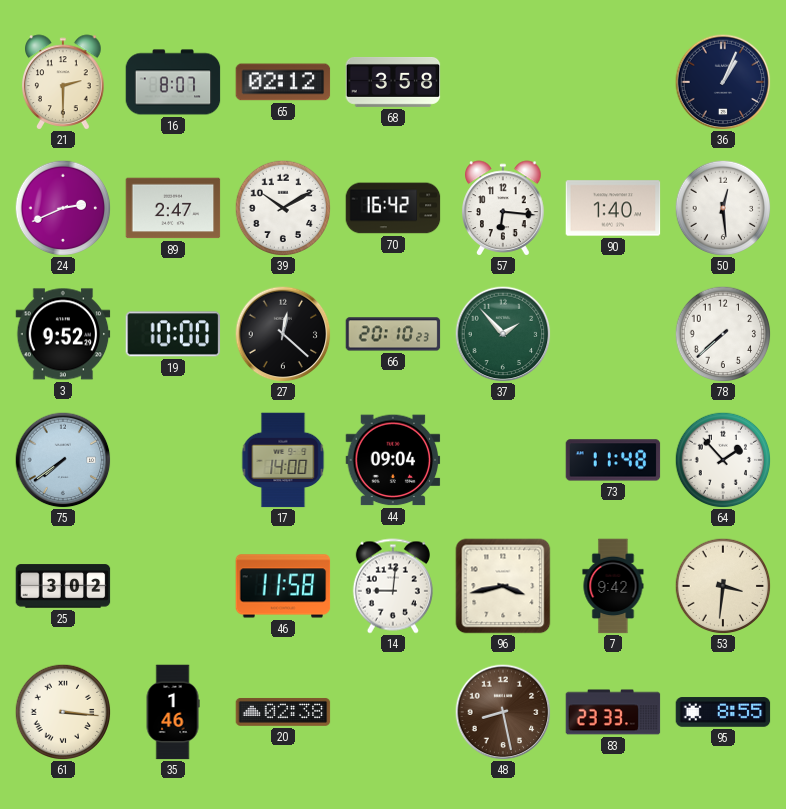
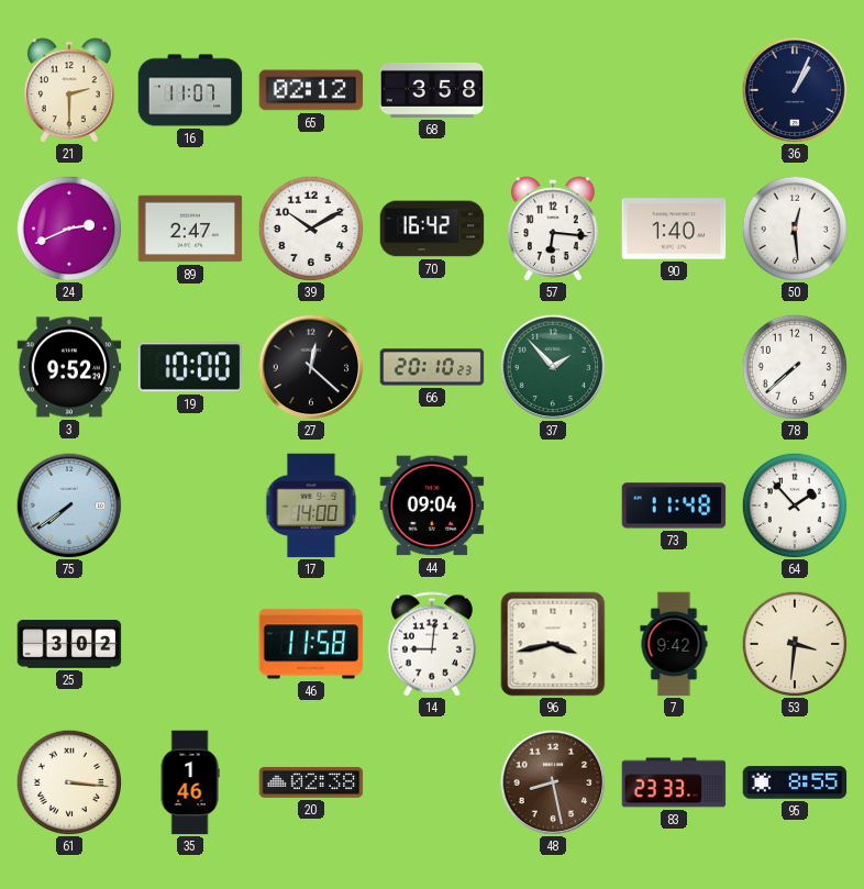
16: 8:07 -> 11:07 (190, 90)
